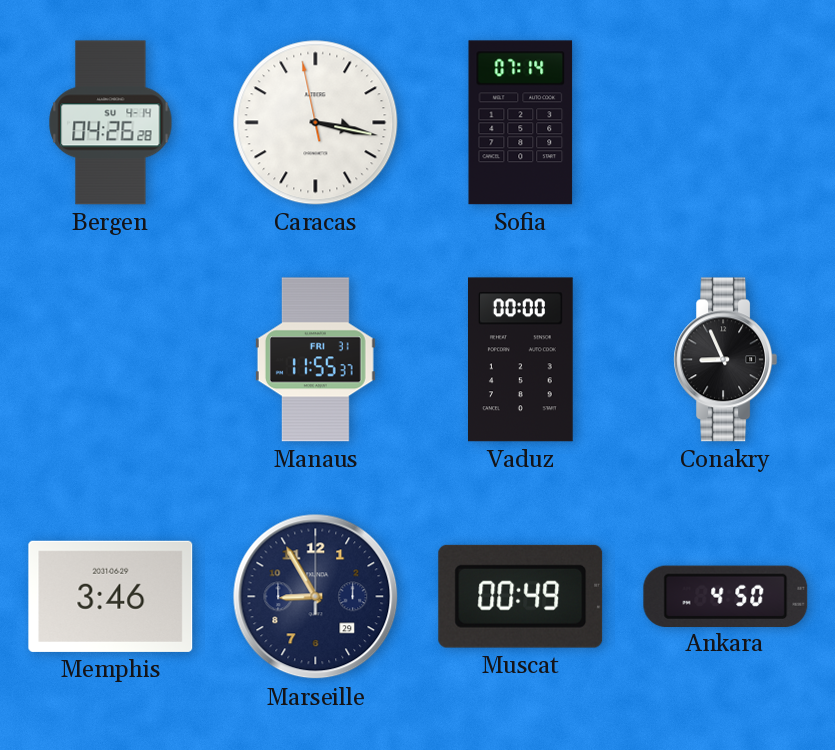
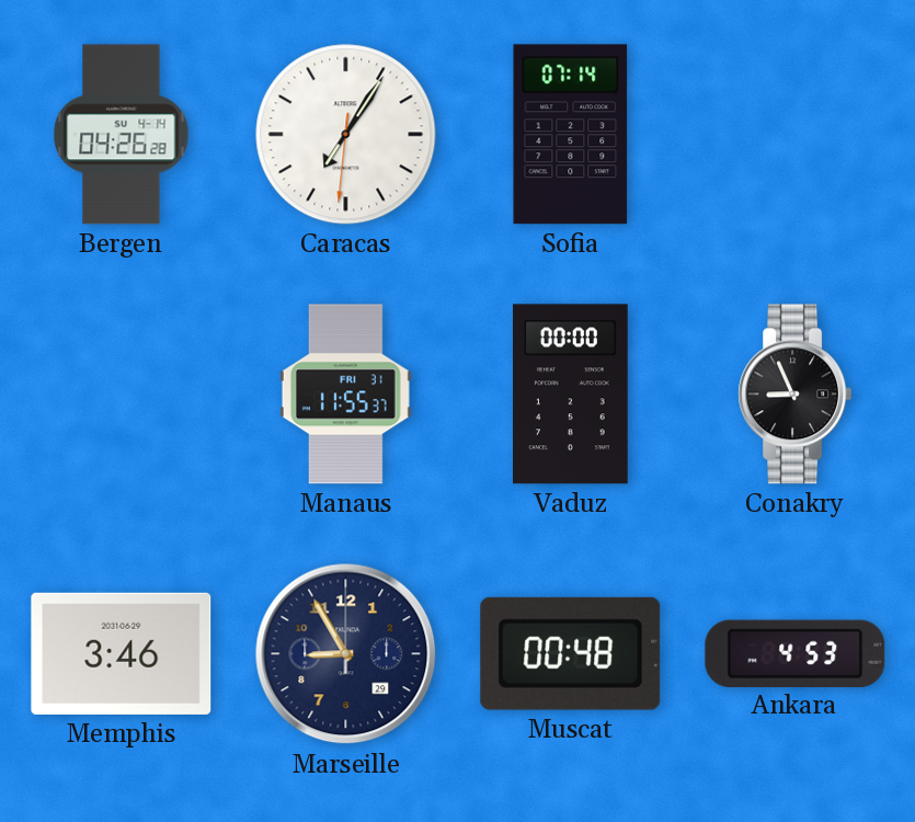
Caracas: 3:16 -> 7:05 (346, 135)
Muscat: 00:49 -> 00:48 (571, 653)
Ankara: 4:50 -> 4:53 (796, 653)
